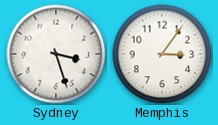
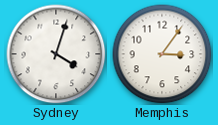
Sydney: 3:27 -> 4:03 (56, 54)
